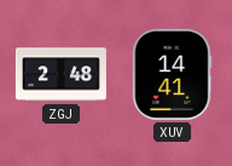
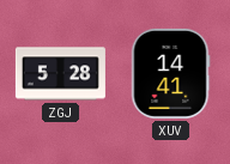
ZGJ: 2:48 -> 5:28 (60, 74)
